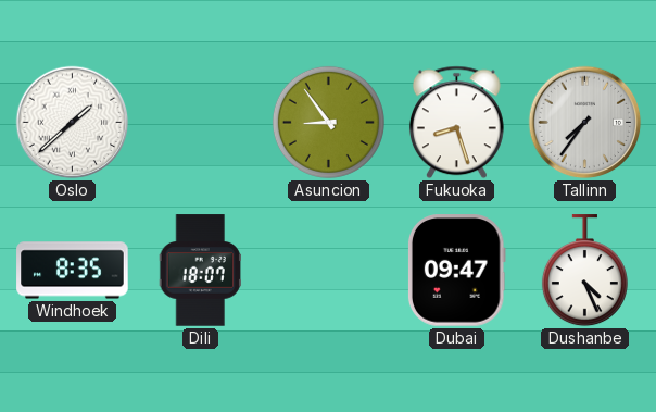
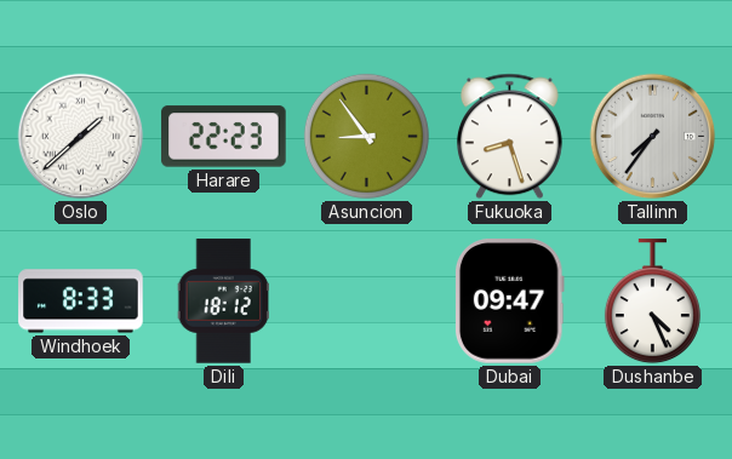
Harare: none -> 22:23 (224, 137)
Windhoek: 8:35 -> 8:33 (81, 302)
Dili: 18:07 -> 18:12 (223, 302)
